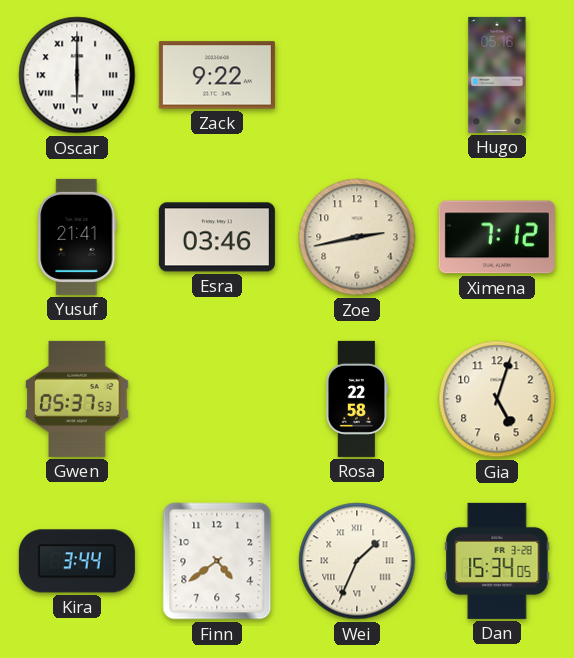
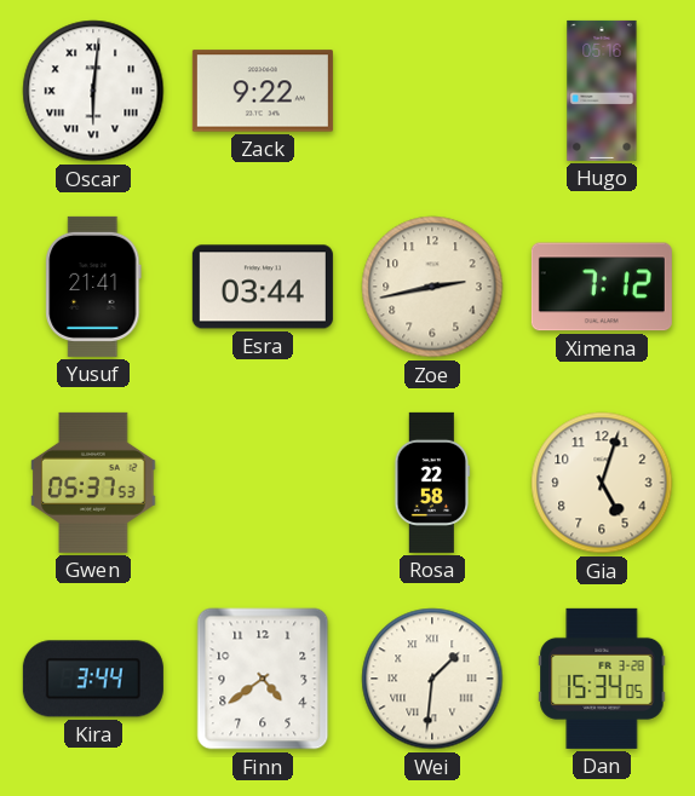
Oscar: 6:00 -> 6:01 (93, 91)
Esra: 03:46 -> 03:44 (263, 287)
Wei: 1:34 -> 1:31 (432, 679)
